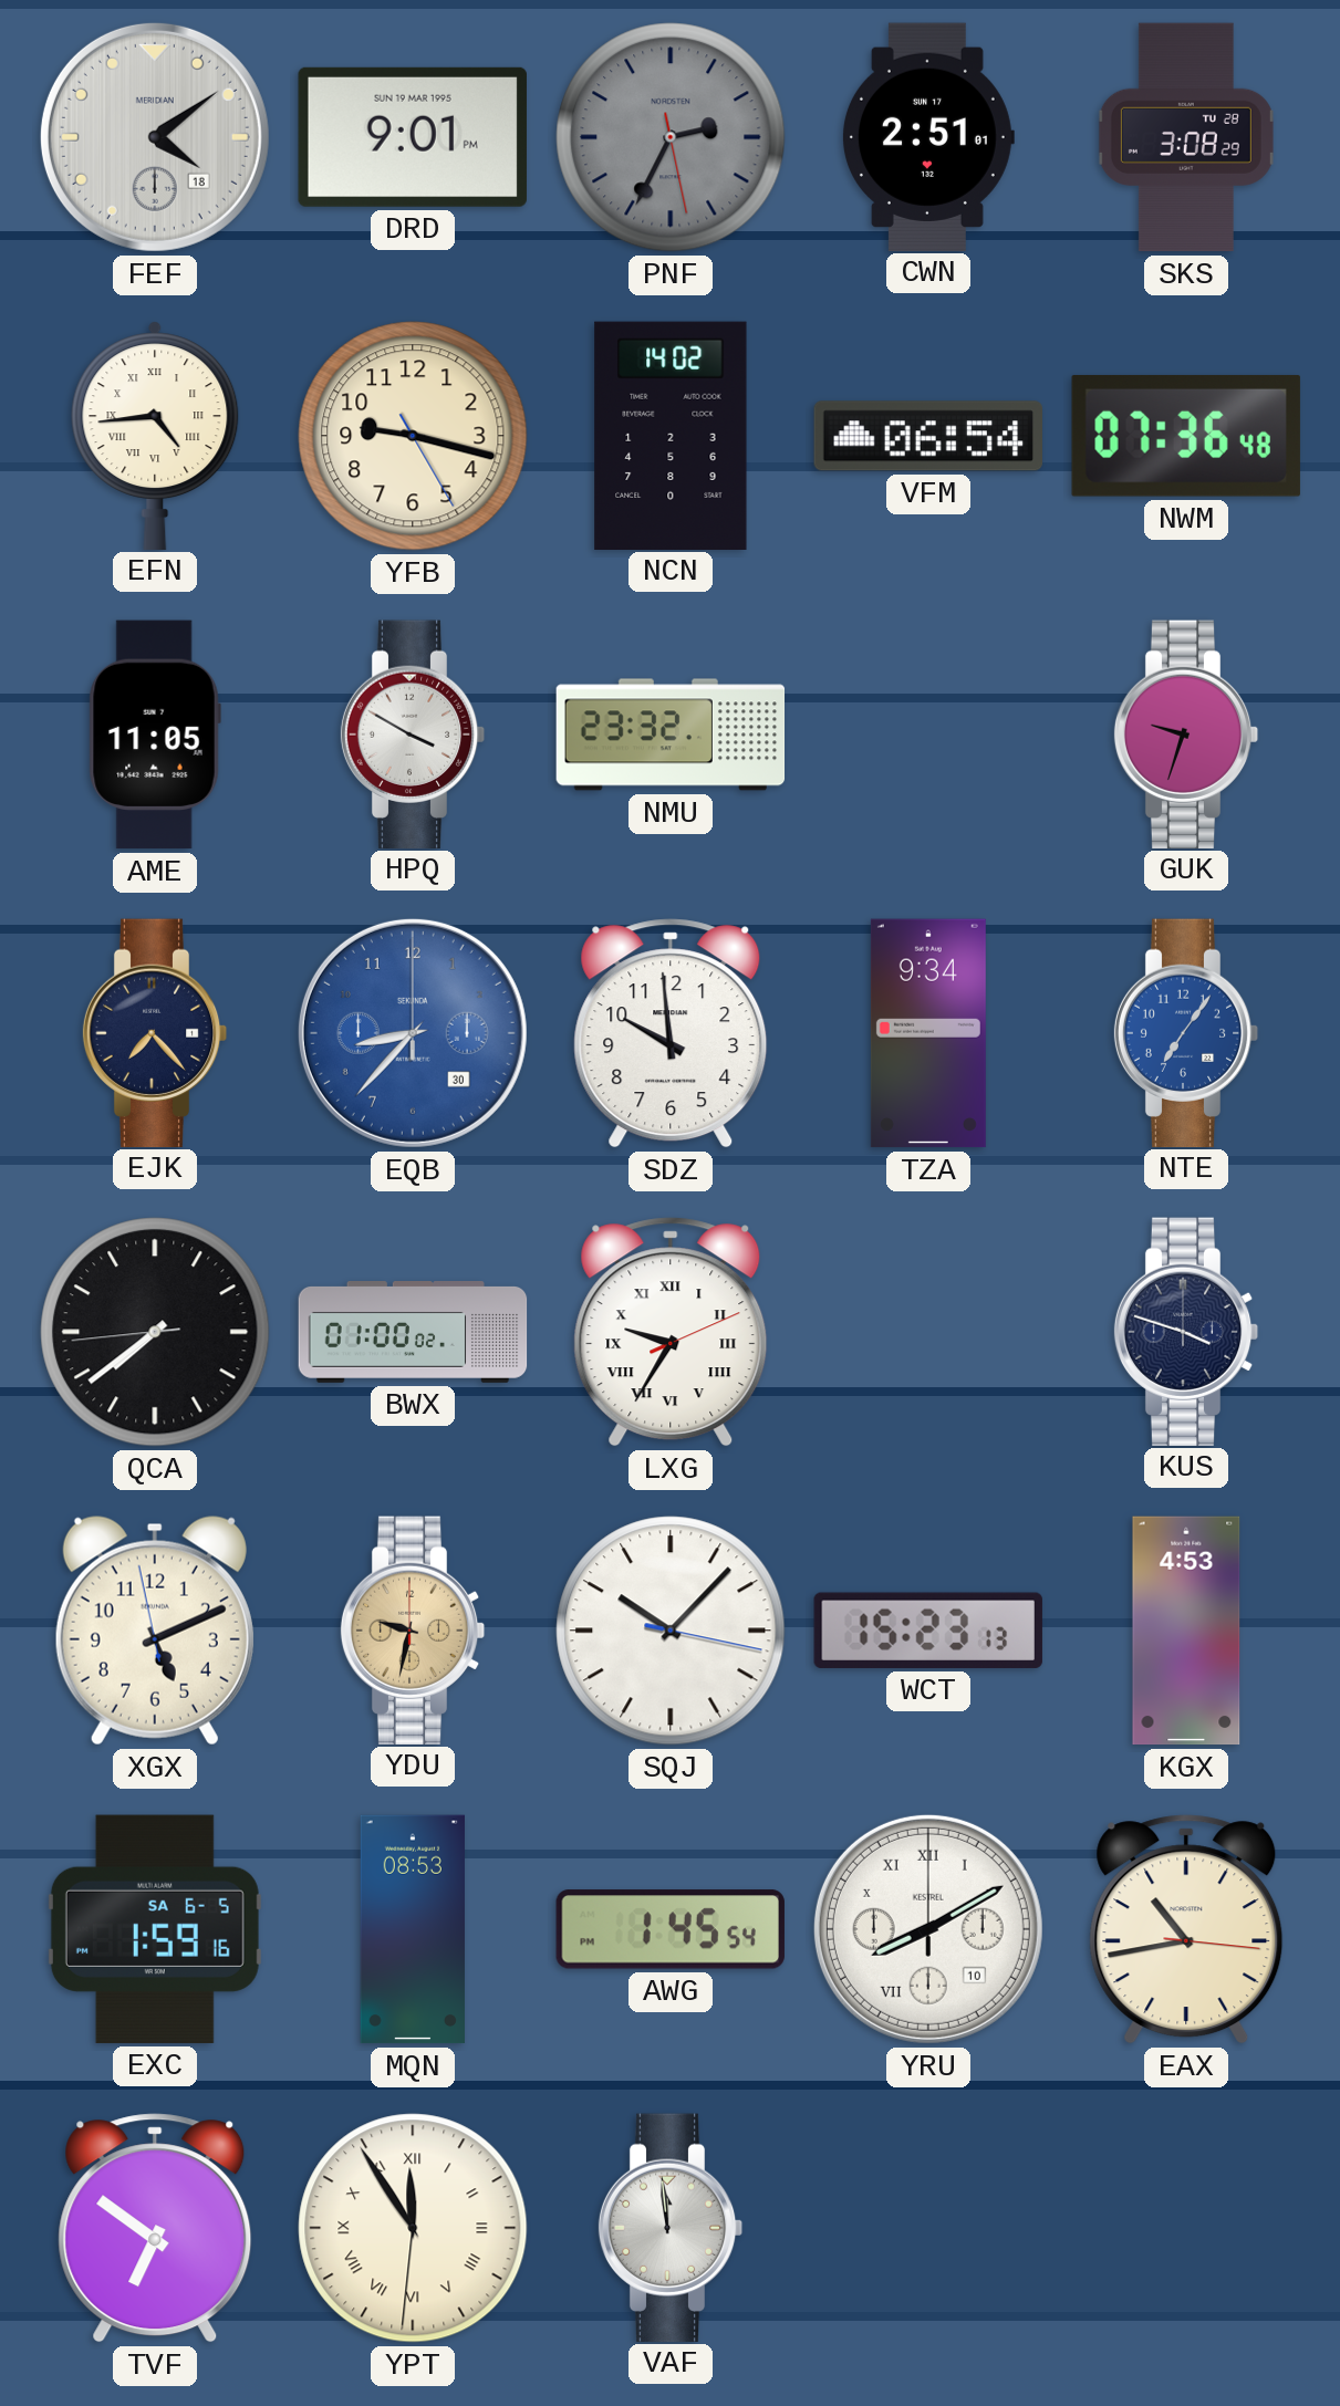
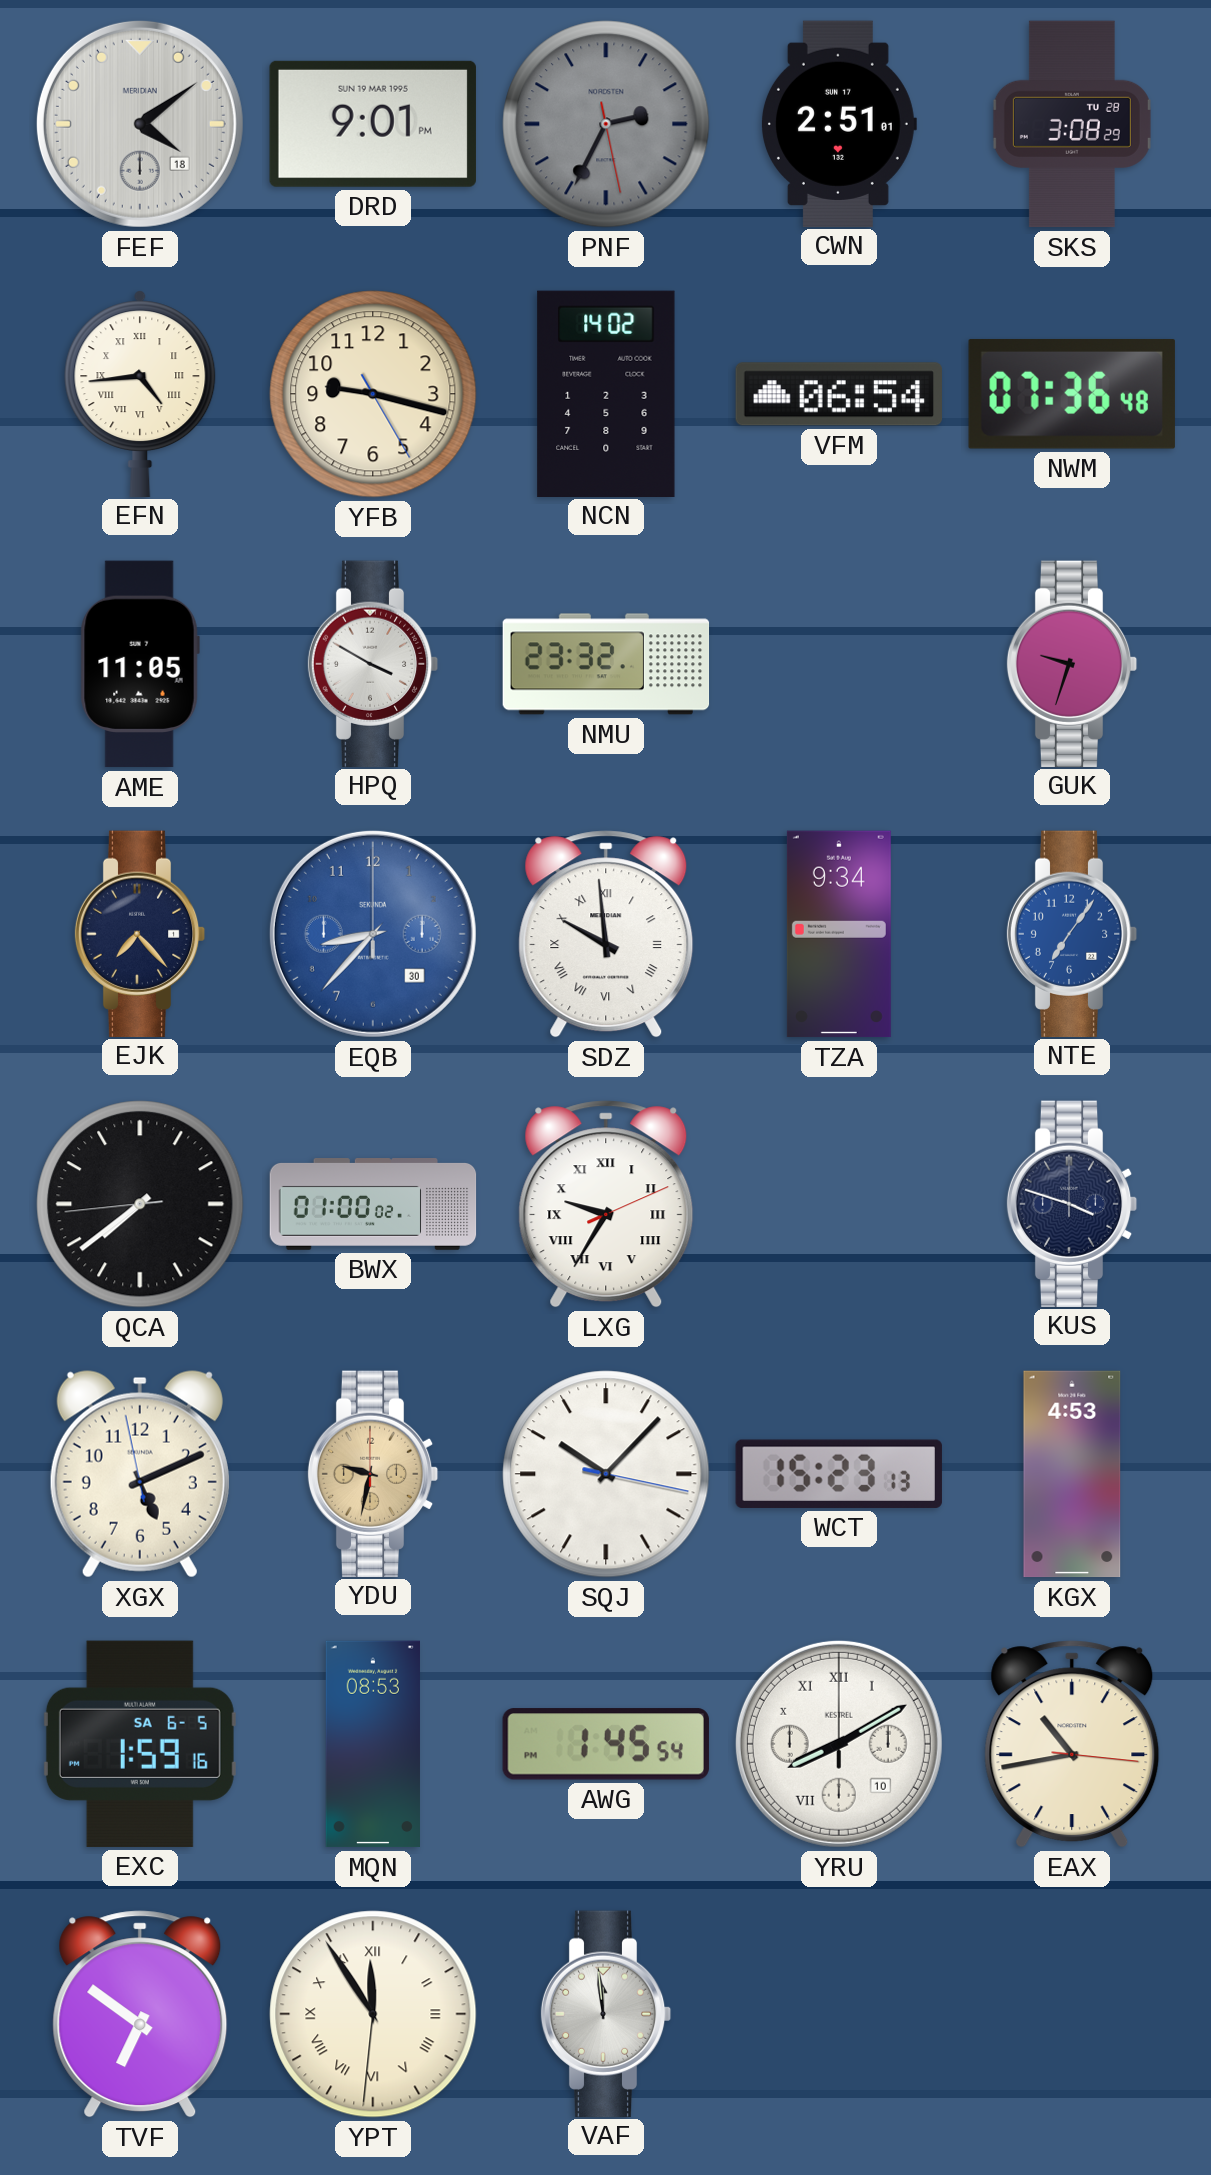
SDZ numerals: Arabic -> Roman (606, 934)
